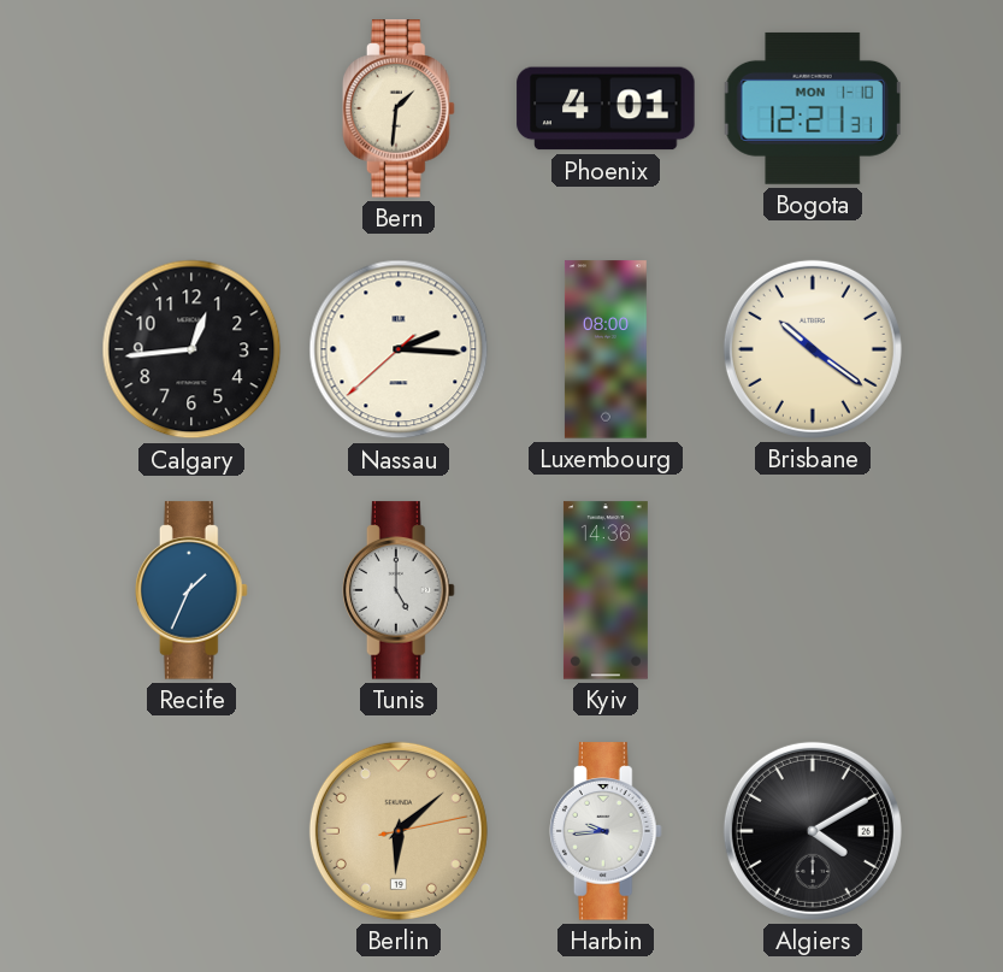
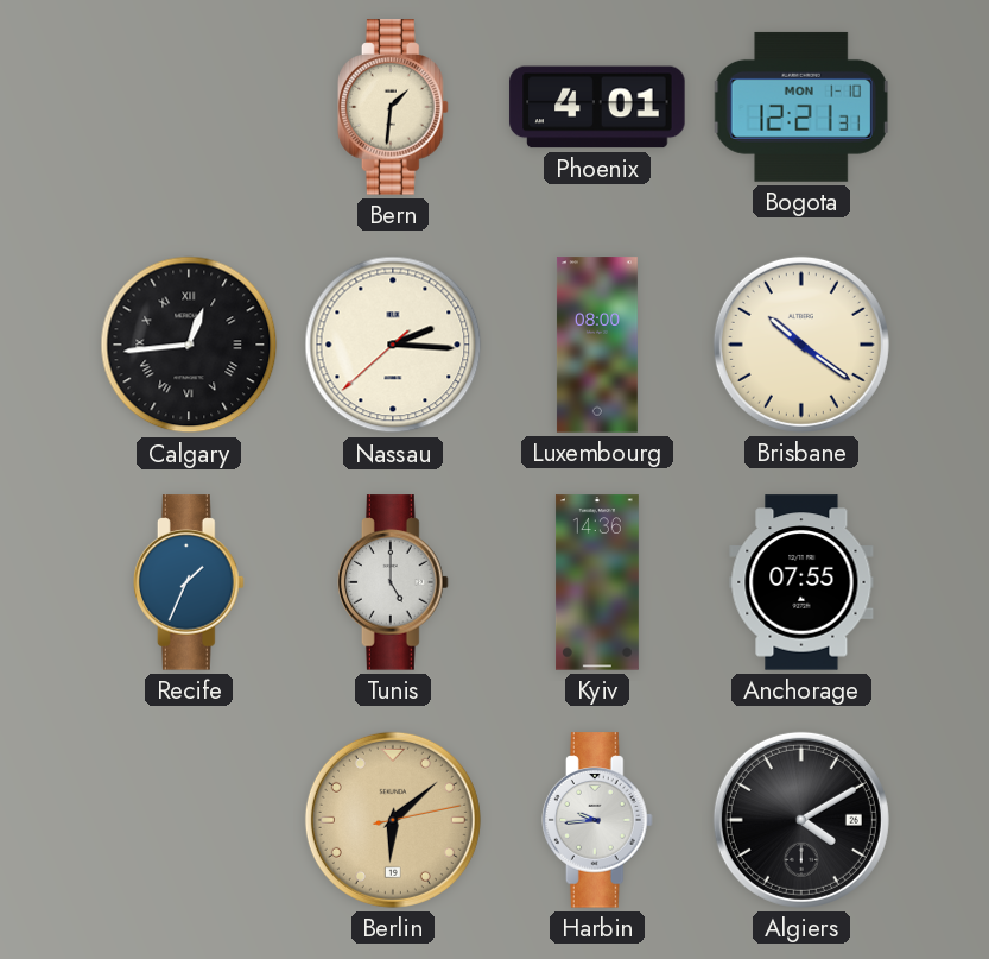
Calgary numerals: Arabic -> Roman (189, 345)
Anchorage: none -> 07:55 (801, 582)
